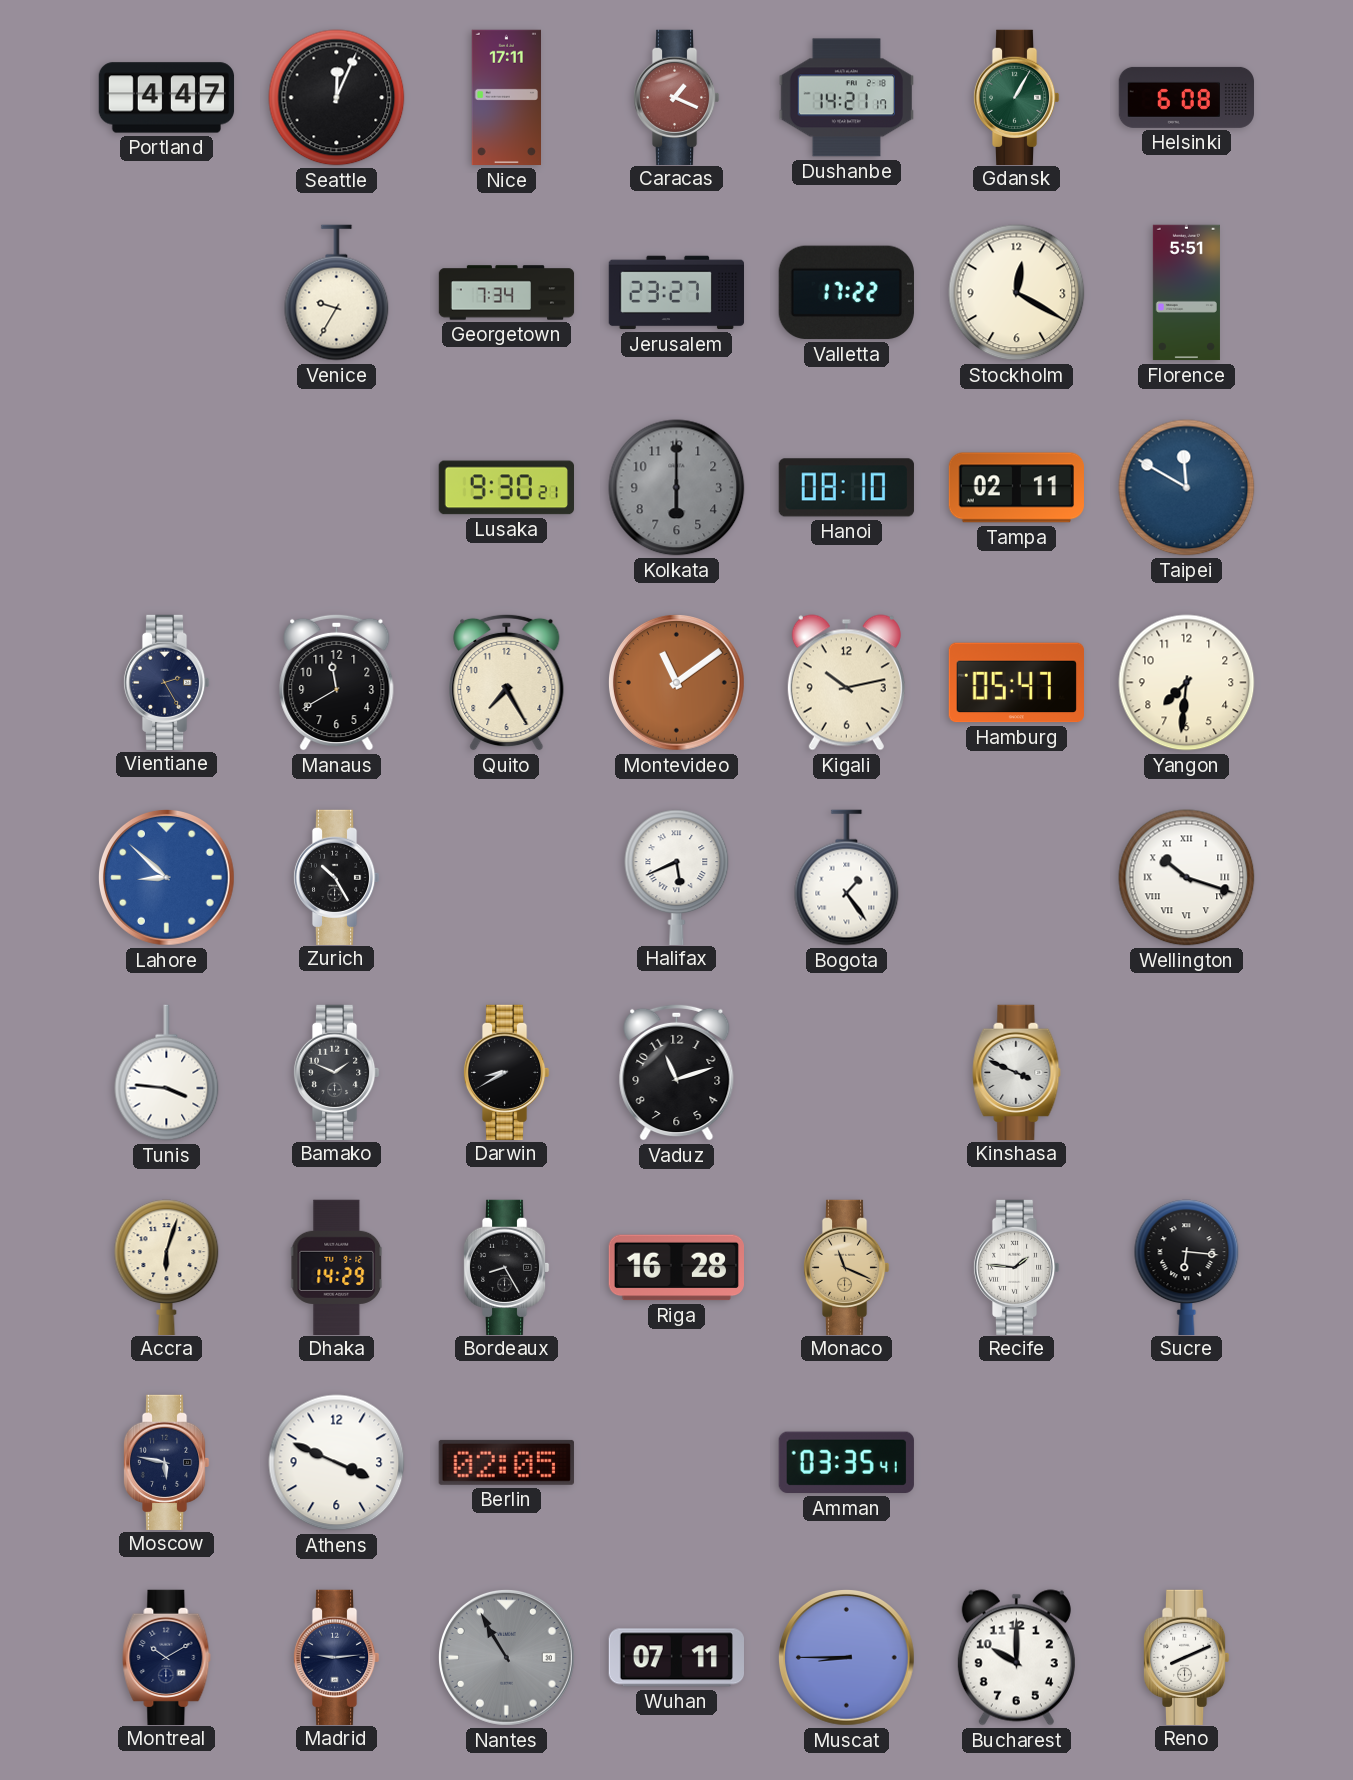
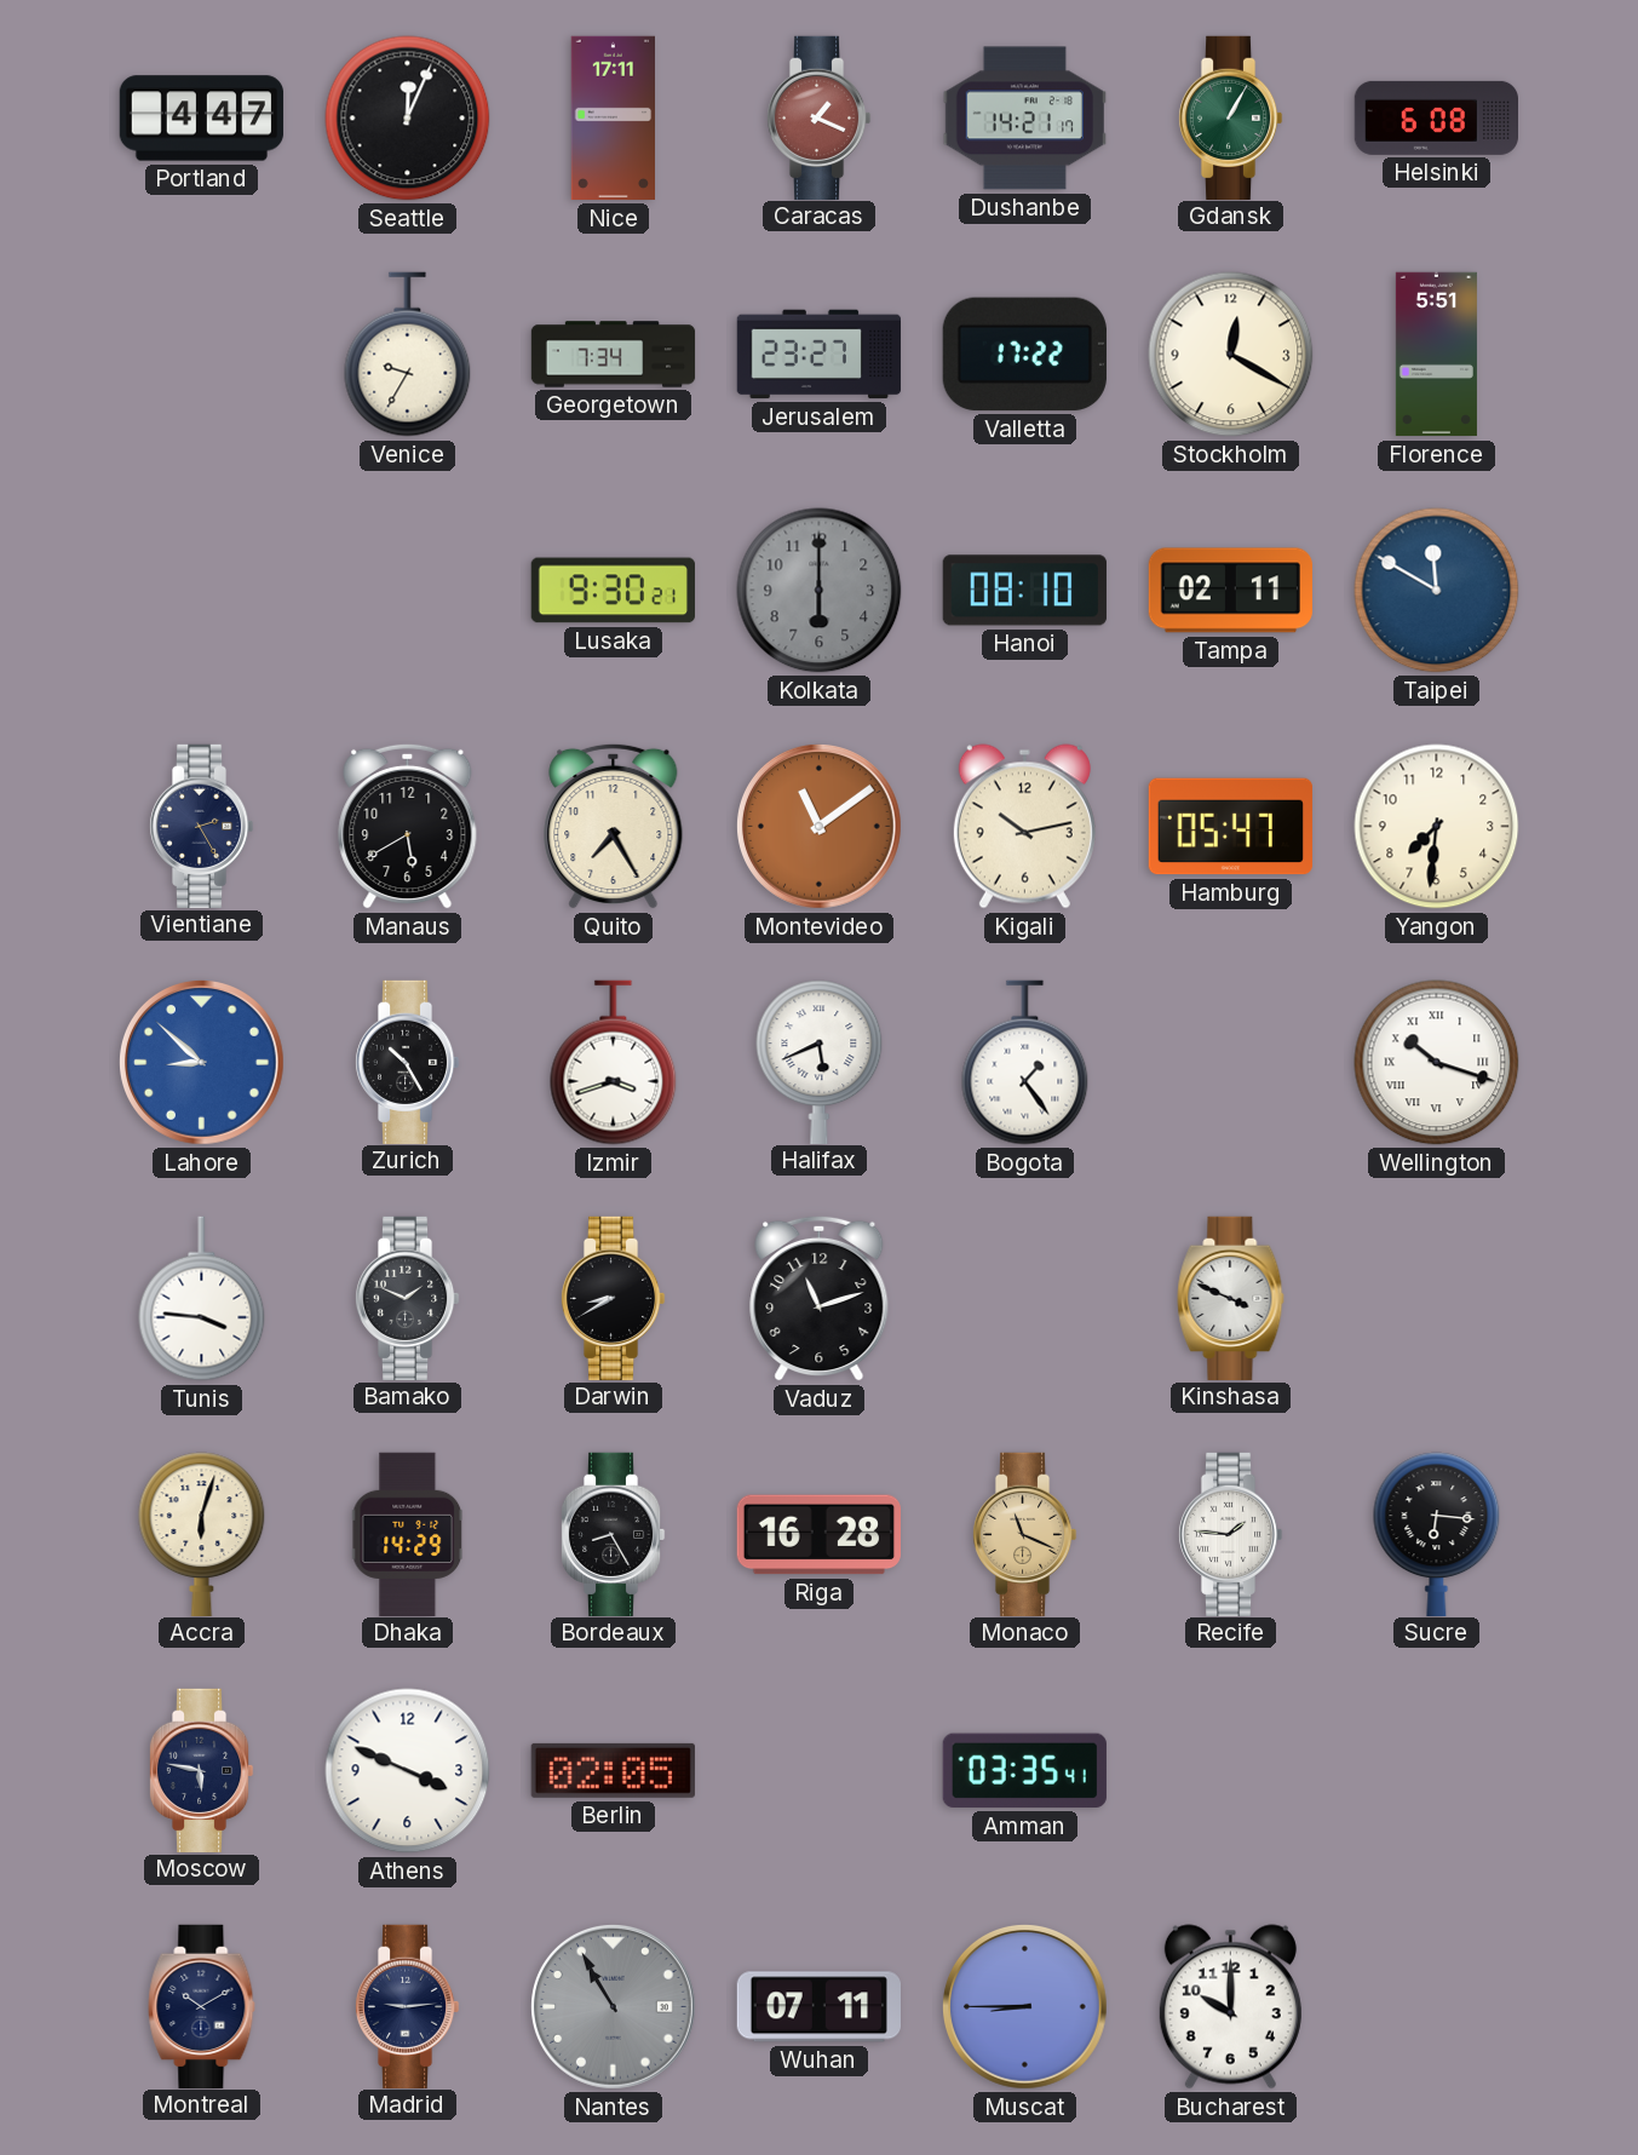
Manaus: 11:40 -> 5:40 (408, 826)
Izmir: none -> 3:42 (614, 1063)
Reno: 8:11 -> none (1186, 1657)
